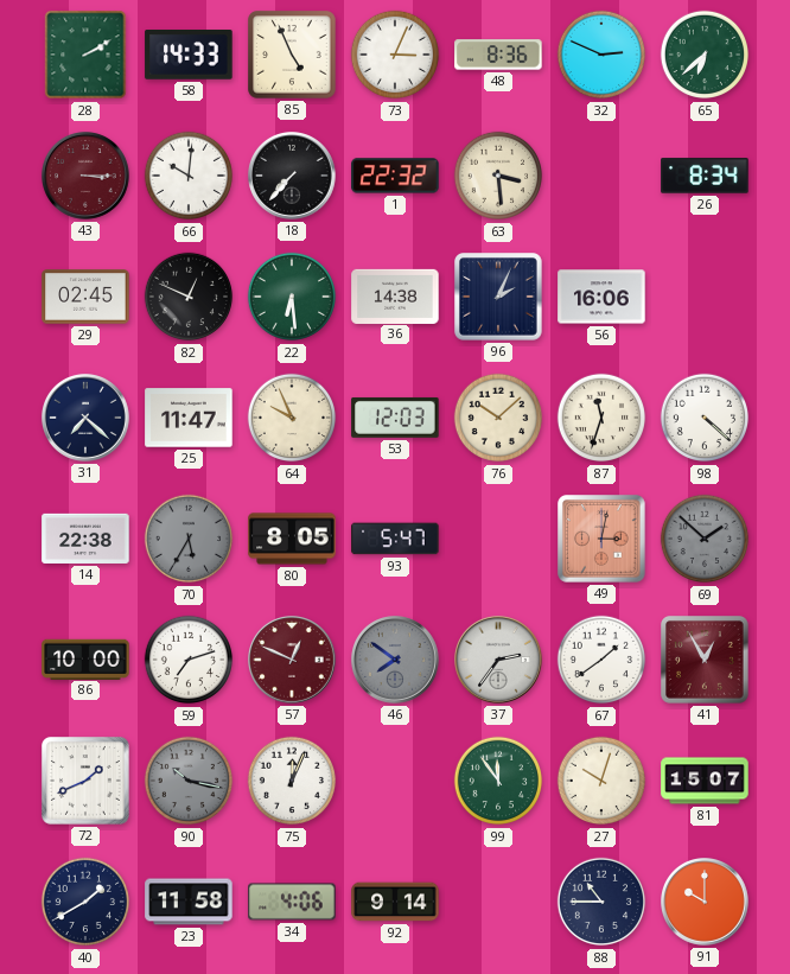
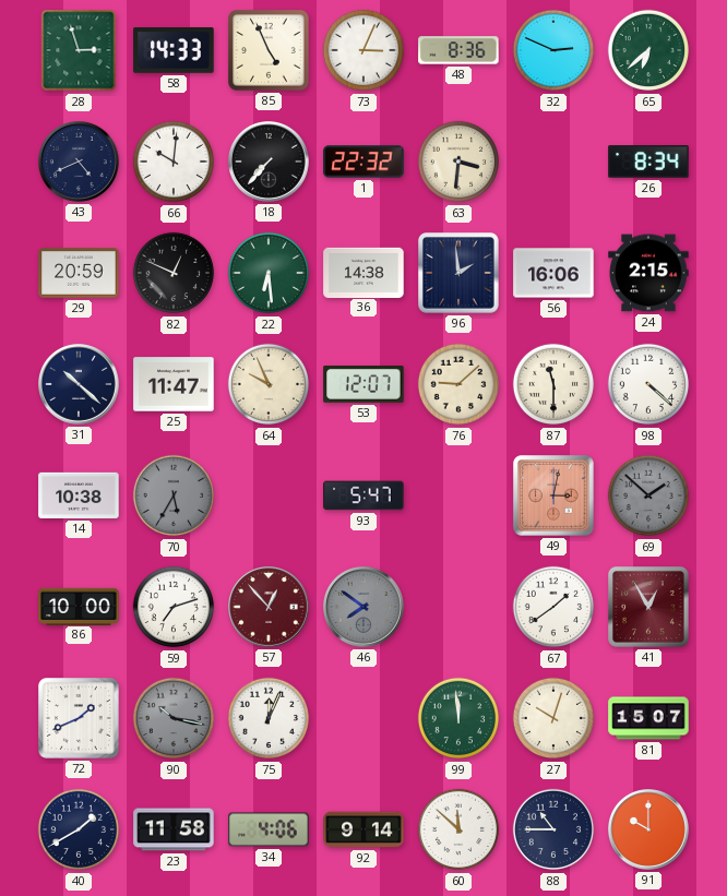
28: 2:10 -> 2:57 (79, 50)
43: 3:15 -> 4:41 (80, 163)
43 dial: burgundy -> navy (80, 163)
63: 3:29 -> 3:31 (458, 162)
29: 02:45 -> 20:59 (79, 273)
96: 2:04 -> 1:59 (460, 274)
24: none -> 2:15 (648, 273)
31: 7:22 -> 10:22 (80, 385)
53: 12:03 -> 12:07 (364, 384)
76: 10:08 -> 9:08 (458, 384)
87: 11:33 -> 11:30 (553, 384)
14: 22:38 -> 10:38 (79, 495)
80: 8:05 -> none (292, 539)
57: 12:49 -> 12:53 (270, 608)
37: 2:36 -> none (499, 661)
99: 11:54 -> 11:59 (458, 718)
60: none -> 11:52 (458, 829)
